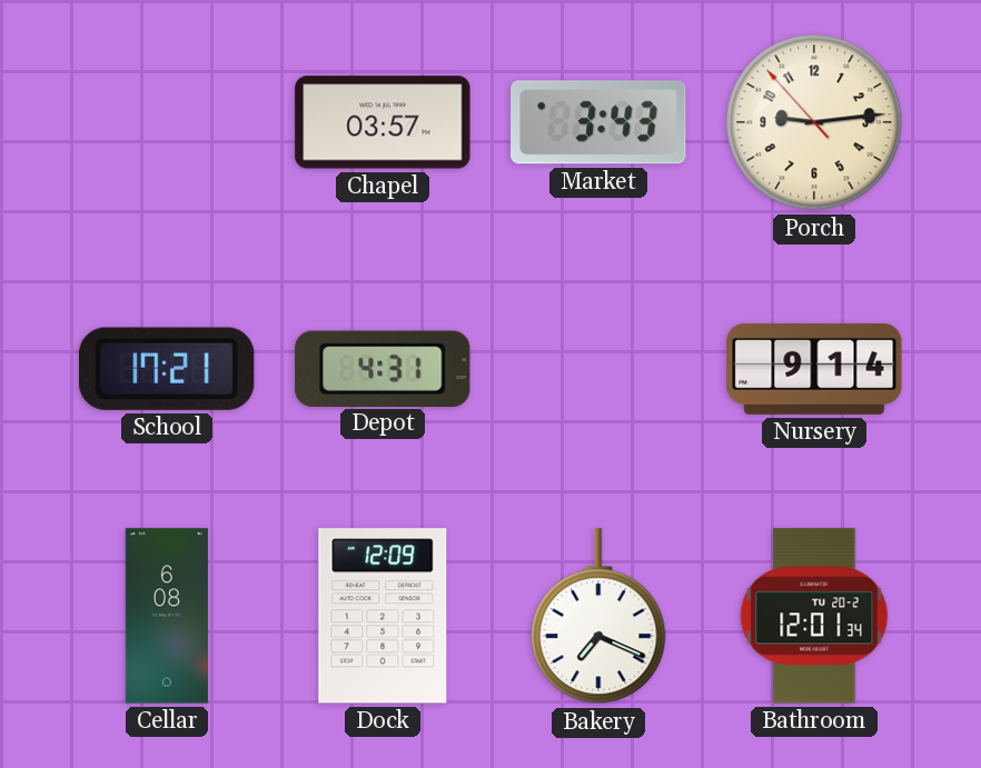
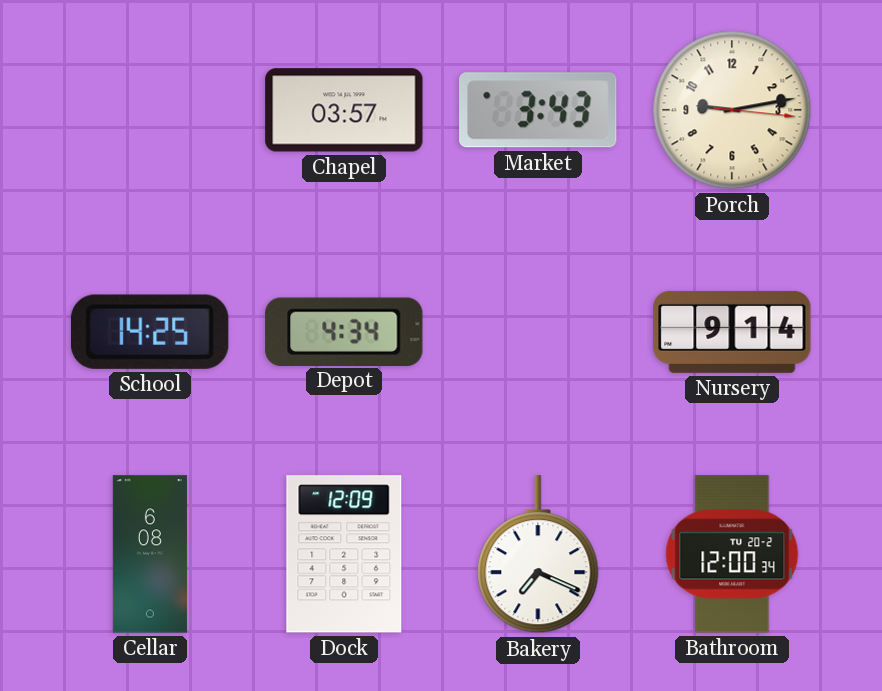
Porch: 9:13:53 -> 9:13:16 (732, 110)
School: 17:21 -> 14:25 (150, 332)
Depot: 4:31 -> 4:34 (344, 331)
Bathroom: 12:01 -> 12:00 (732, 554)
